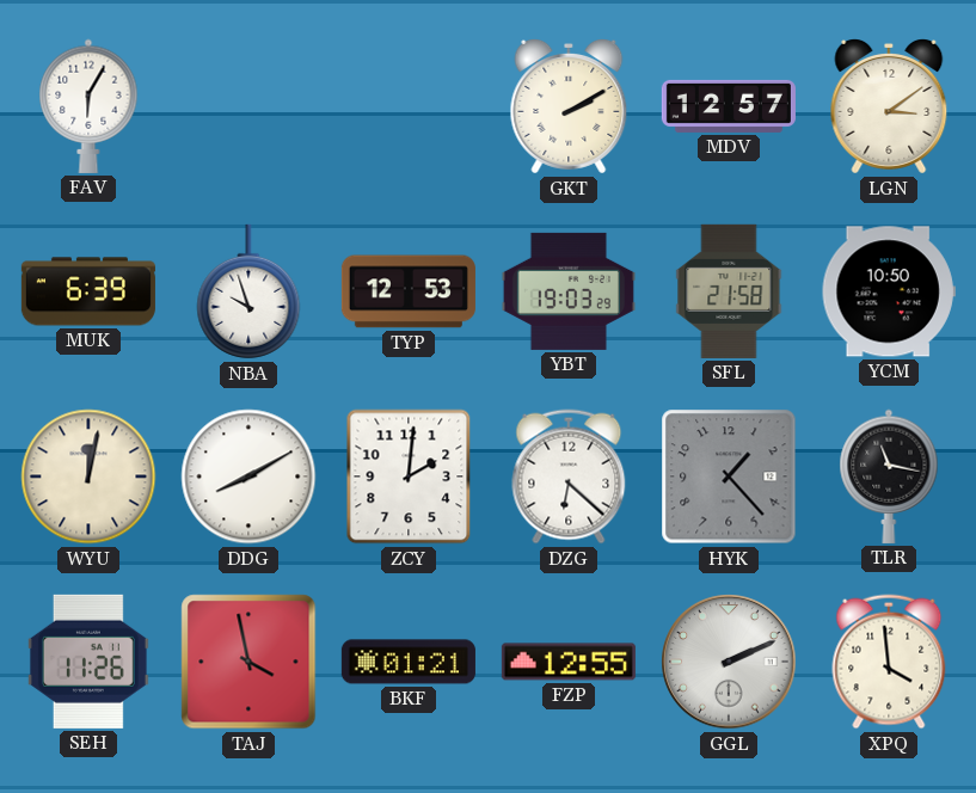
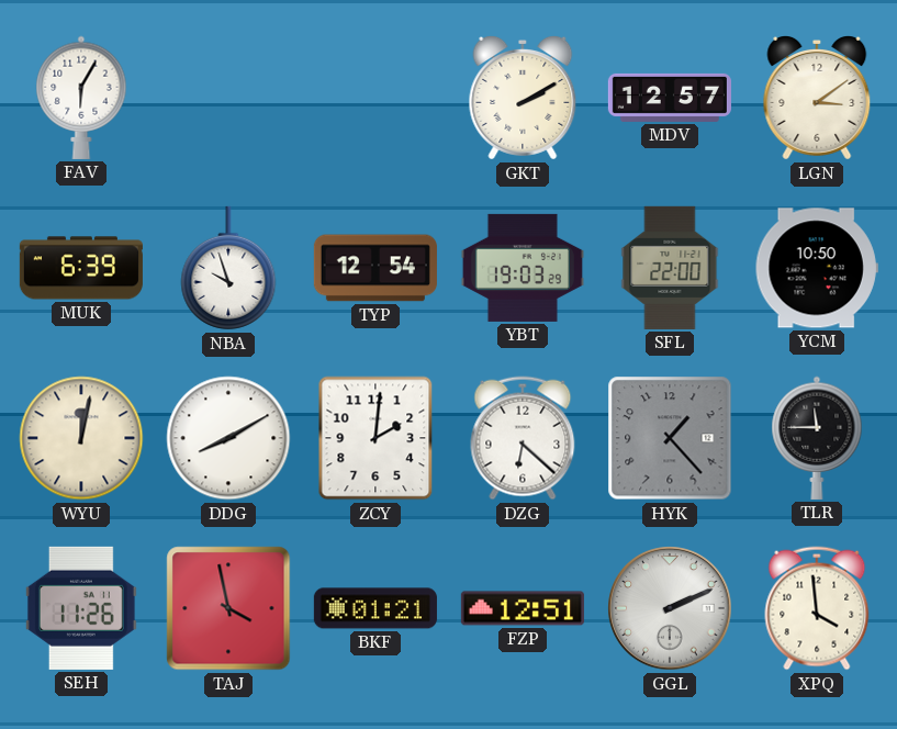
TYP: 12:53 -> 12:54 (375, 268)
SFL: 21:58 -> 22:00 (670, 268)
TLR: 11:17 -> 11:45 (817, 438)
FZP: 12:55 -> 12:51 (523, 608)
